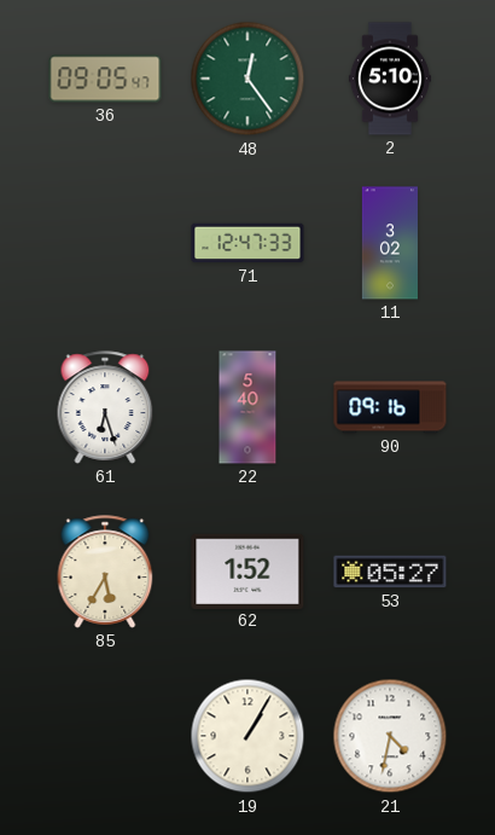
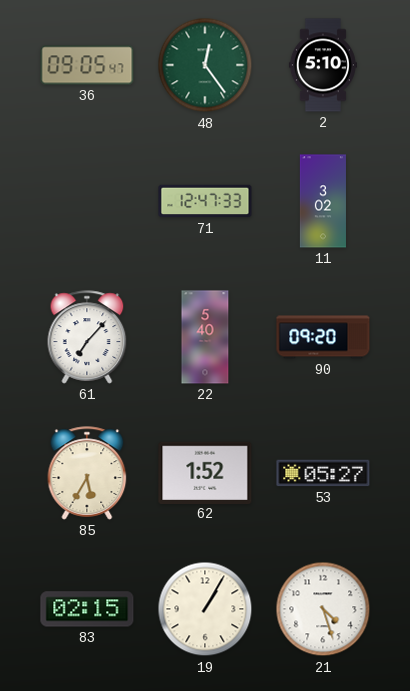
61: 6:27 -> 7:07 (87, 337)
90: 09:16 -> 09:20 (323, 337)
83: none -> 02:15 (87, 609)
21: 4:32 -> 4:27 (323, 609)
